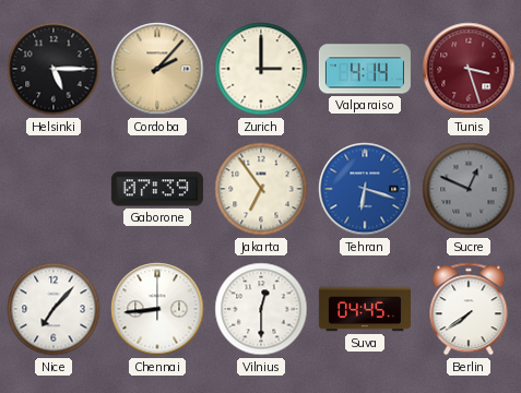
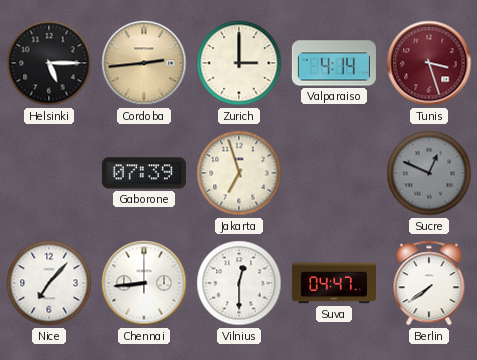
Cordoba: 2:07 -> 2:44 (144, 63)
Jakarta: 6:54 -> 6:57 (239, 173)
Tehran: 6:18 -> none (365, 189)
Suva: 04:45 -> 04:47 (334, 283)
